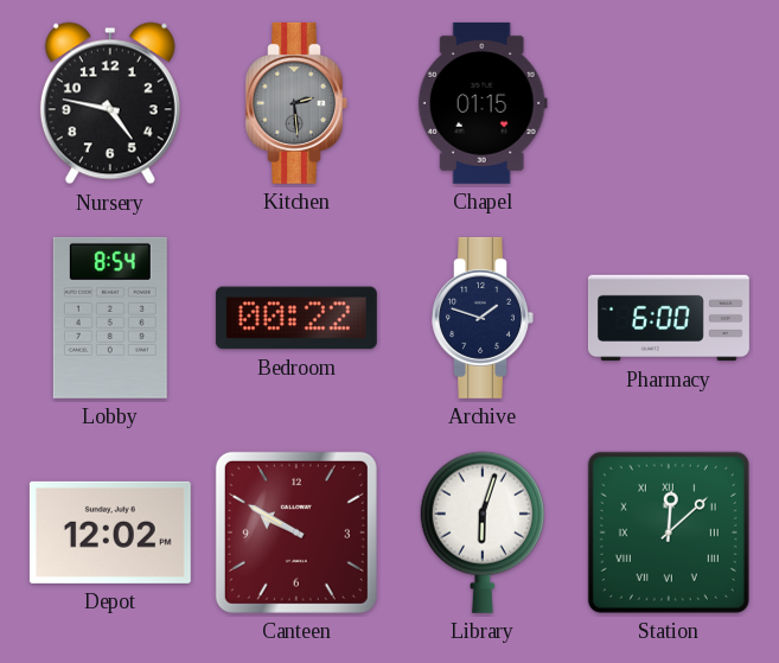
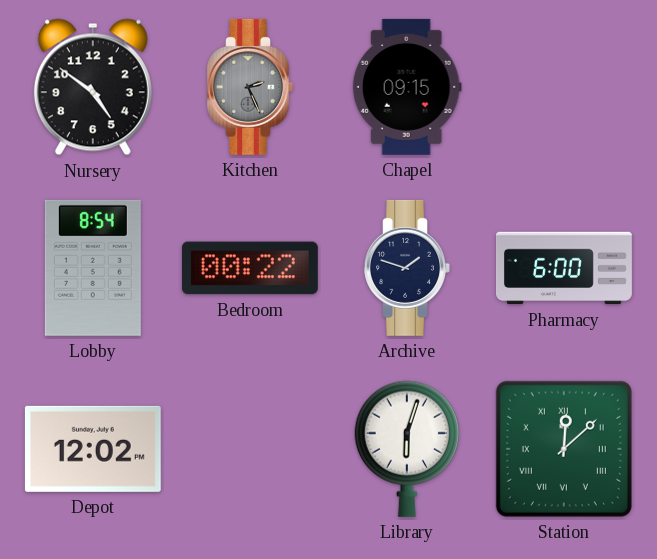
Nursery: 4:47 -> 4:51 (93, 87)
Kitchen: 2:29 -> 2:26 (250, 87)
Chapel: 01:15 -> 09:15 (407, 87)
Canteen: 9:50 -> none (296, 533)
